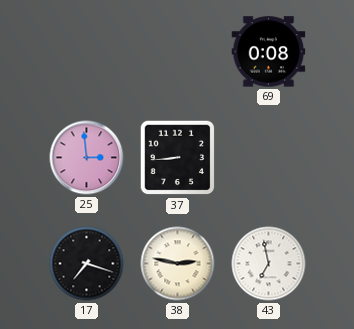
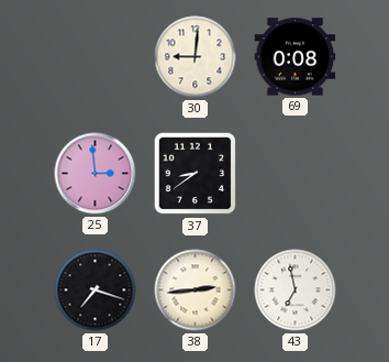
30: none -> 9:01 (196, 57)
37: 8:44 -> 8:39 (196, 174)
38: 2:47 -> 2:44 (196, 290)
